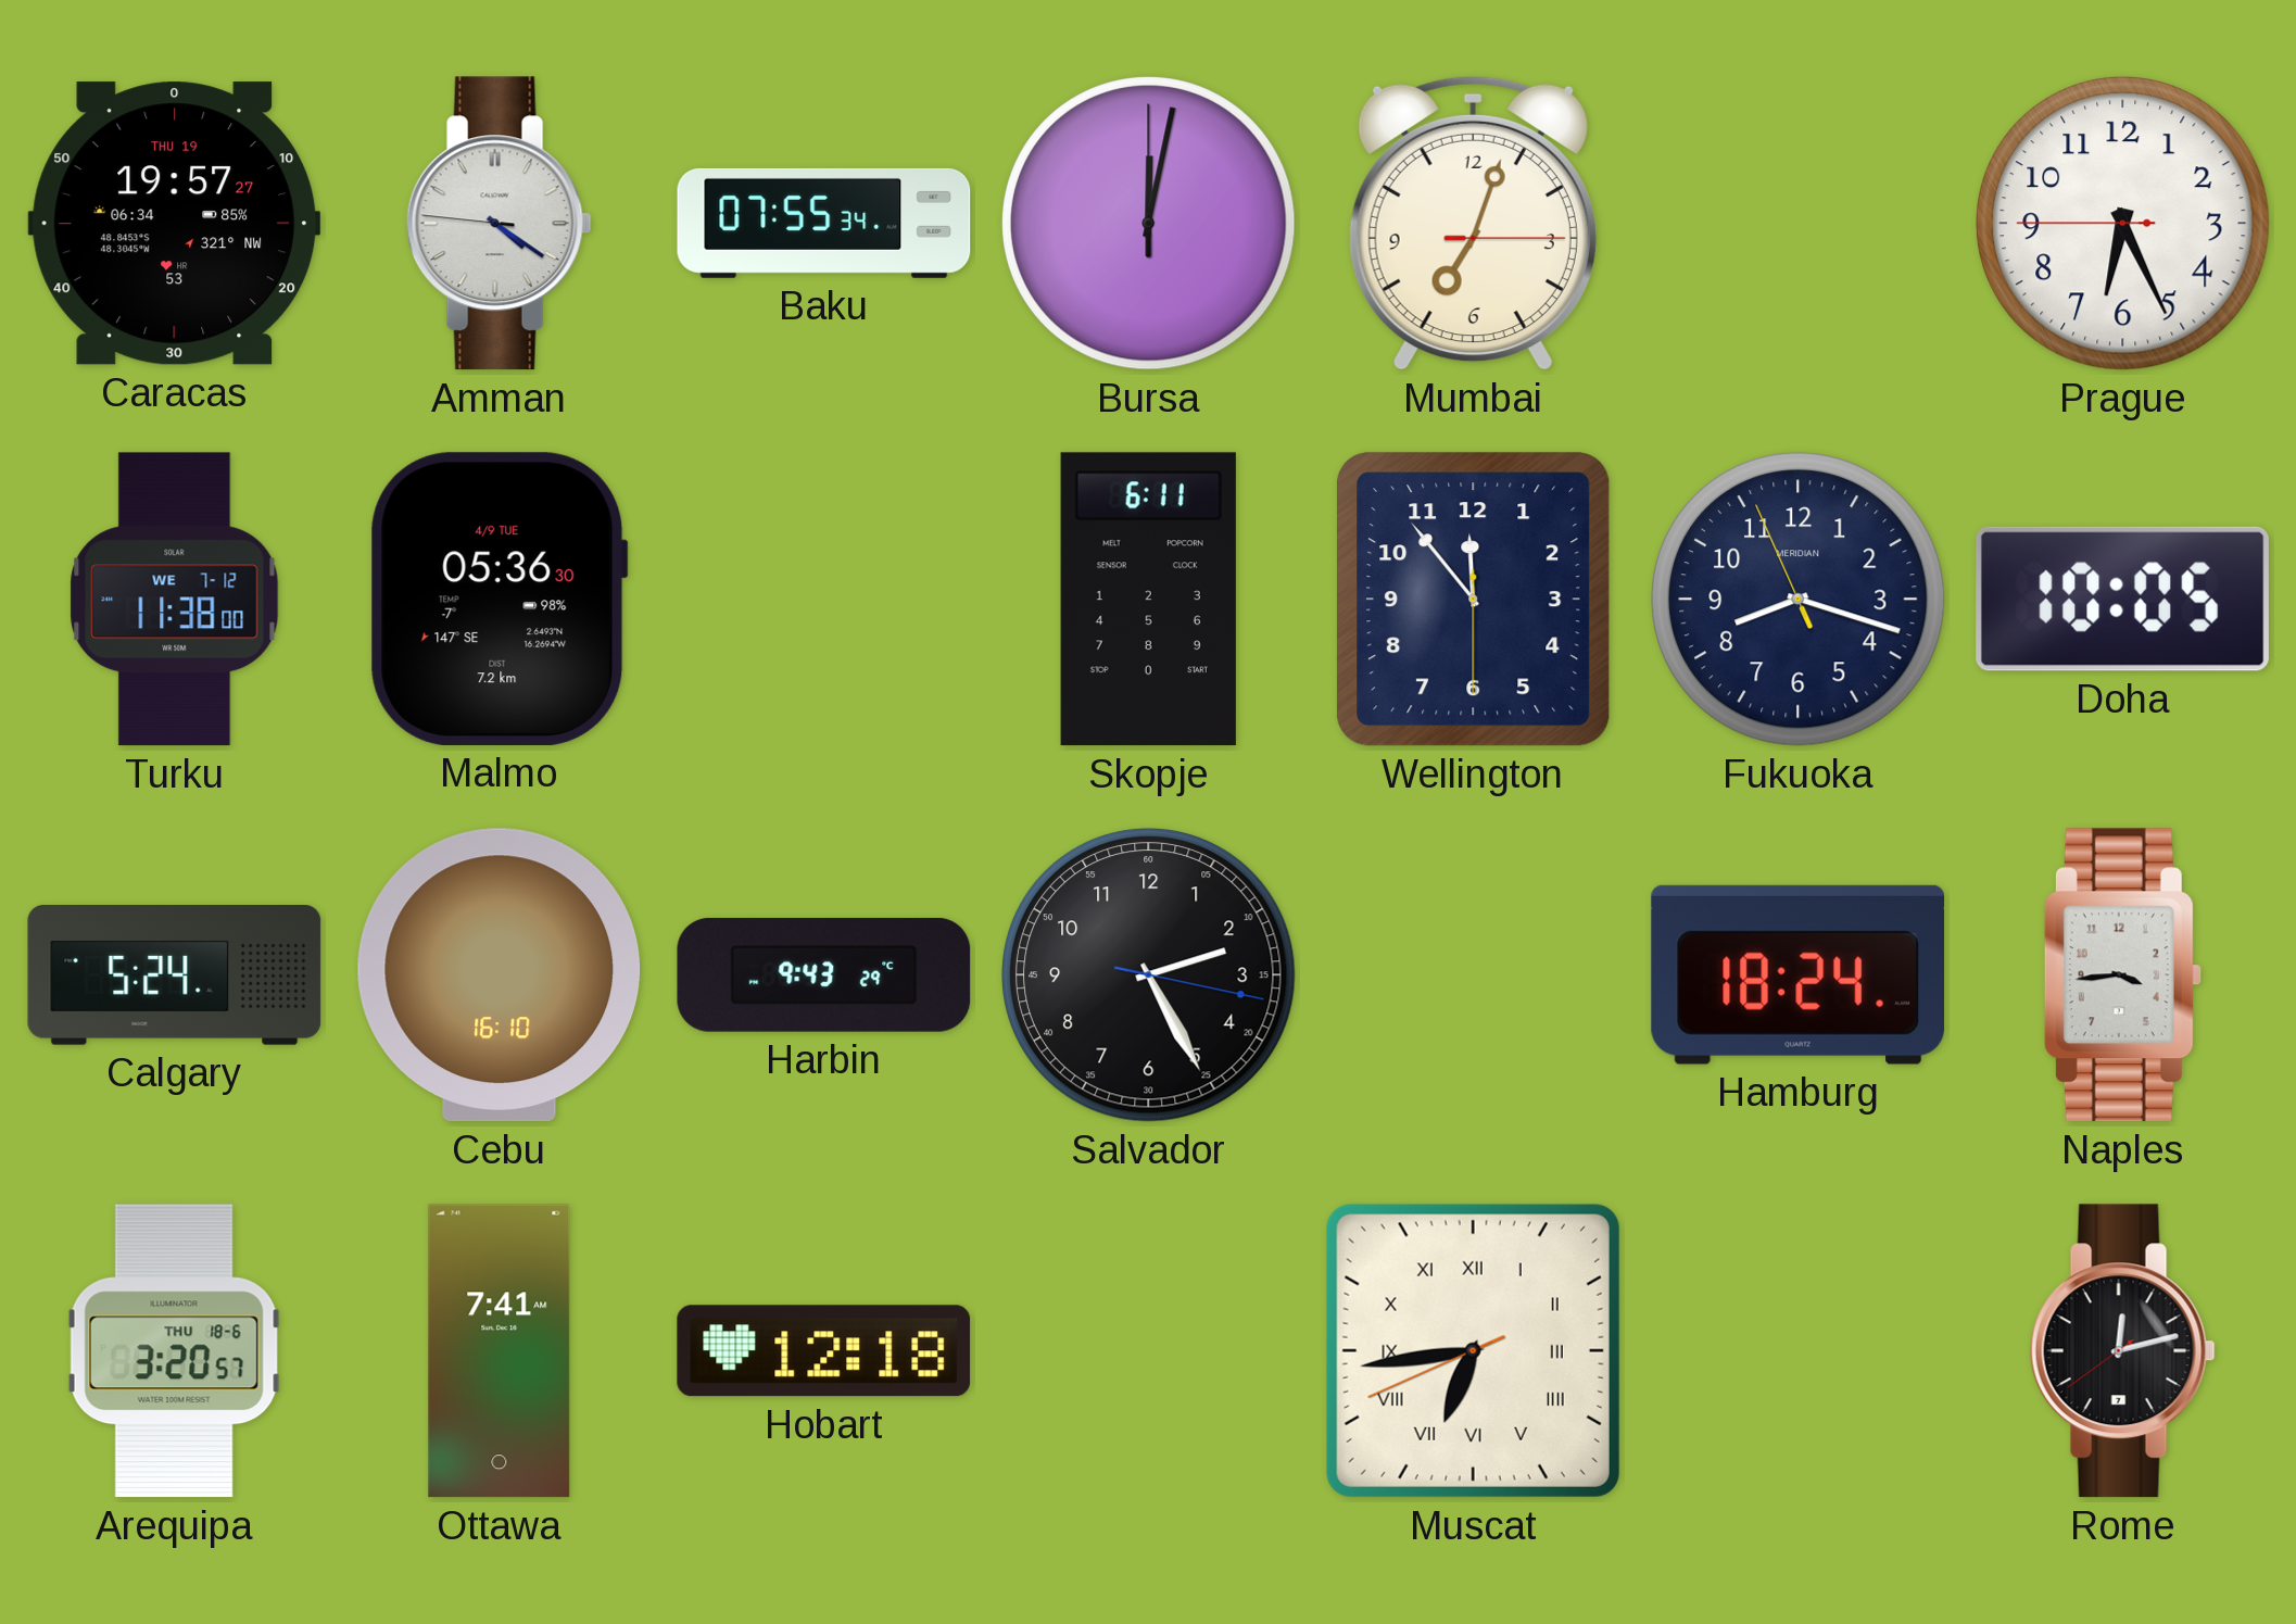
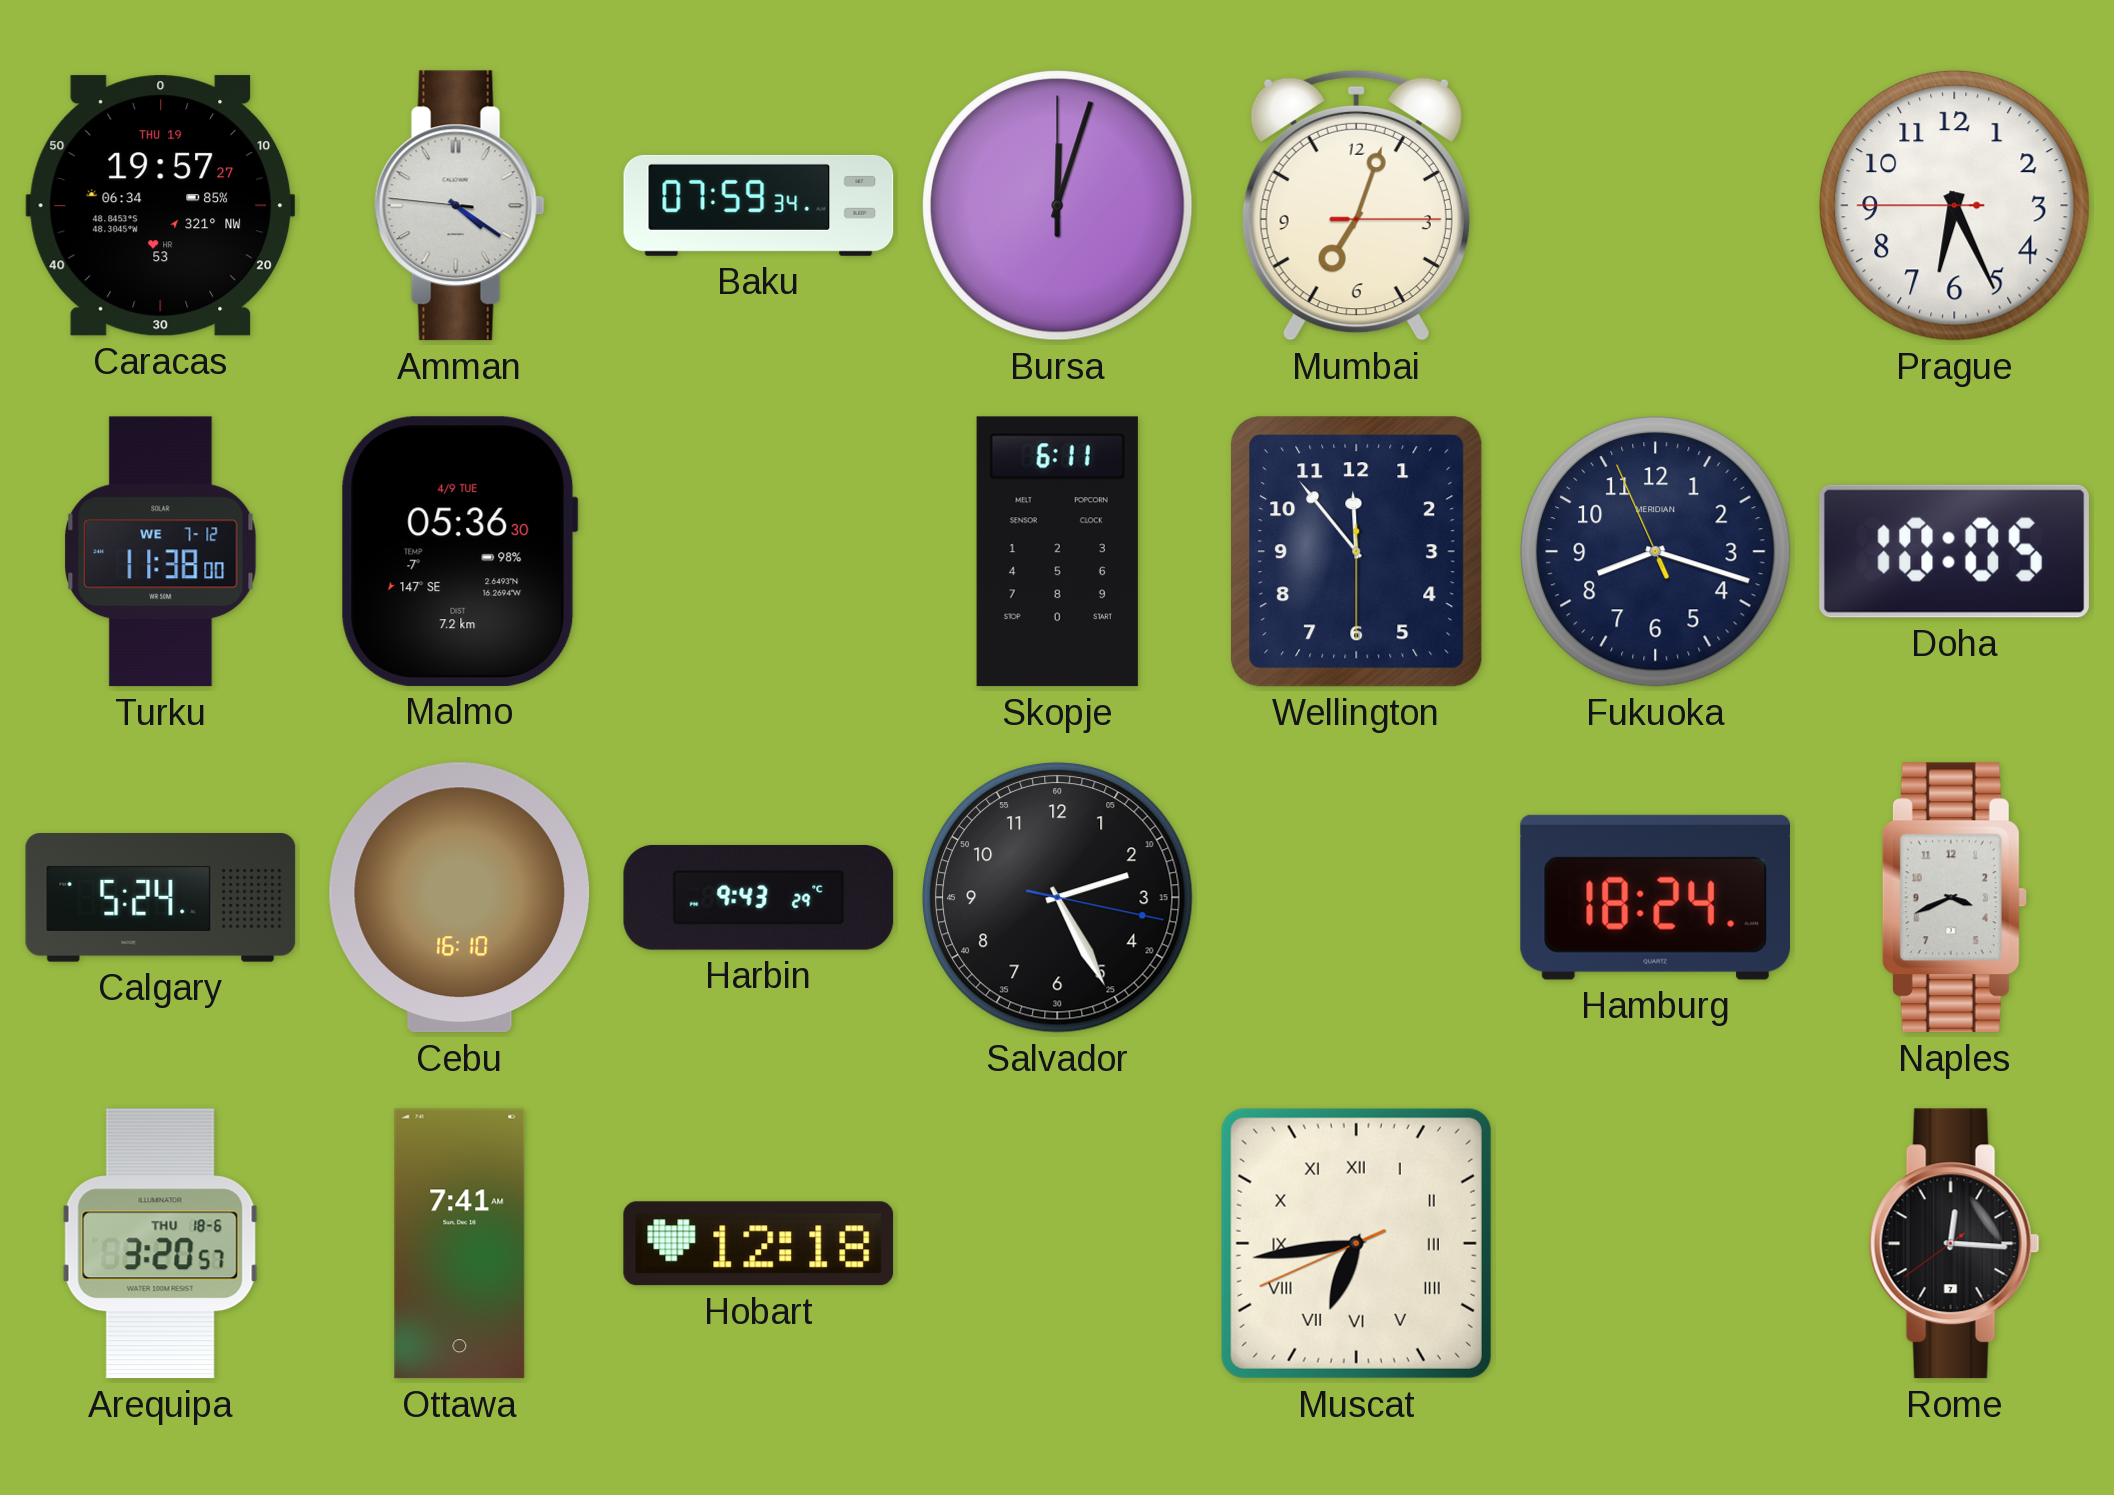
Baku: 07:55 -> 07:59 (759, 205)
Bursa: 12:02 -> 12:03 (1058, 206)
Naples: 3:44 -> 3:41 (1954, 898)
Rome: 12:12 -> 12:15 (1954, 1244)
